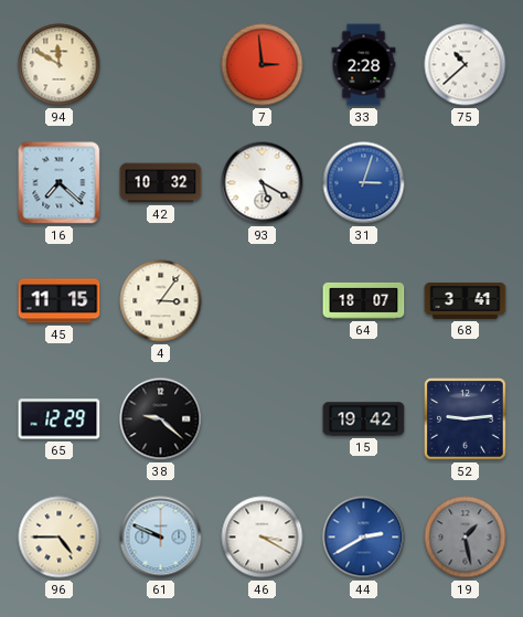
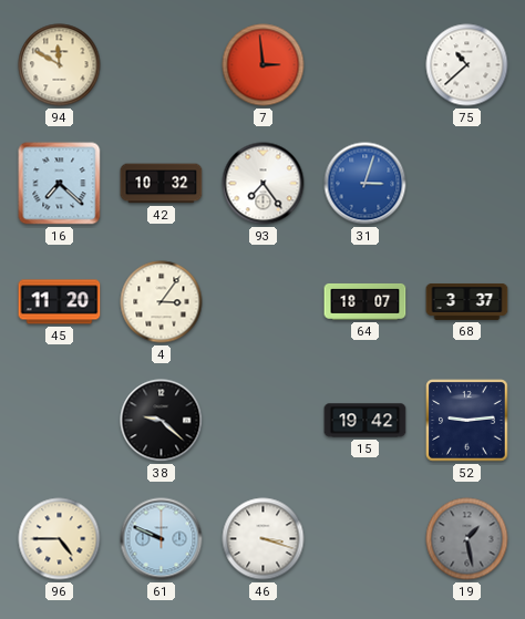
33: 2:28 -> none (364, 65)
93: 5:20 -> 7:24 (264, 184)
45: 11:15 -> 11:20 (60, 302)
68: 3:41 -> 3:37 (467, 301)
65: 12:29 -> none (60, 419)
46: 3:20 -> 3:18 (264, 539)
44: 2:40 -> none (364, 538)
